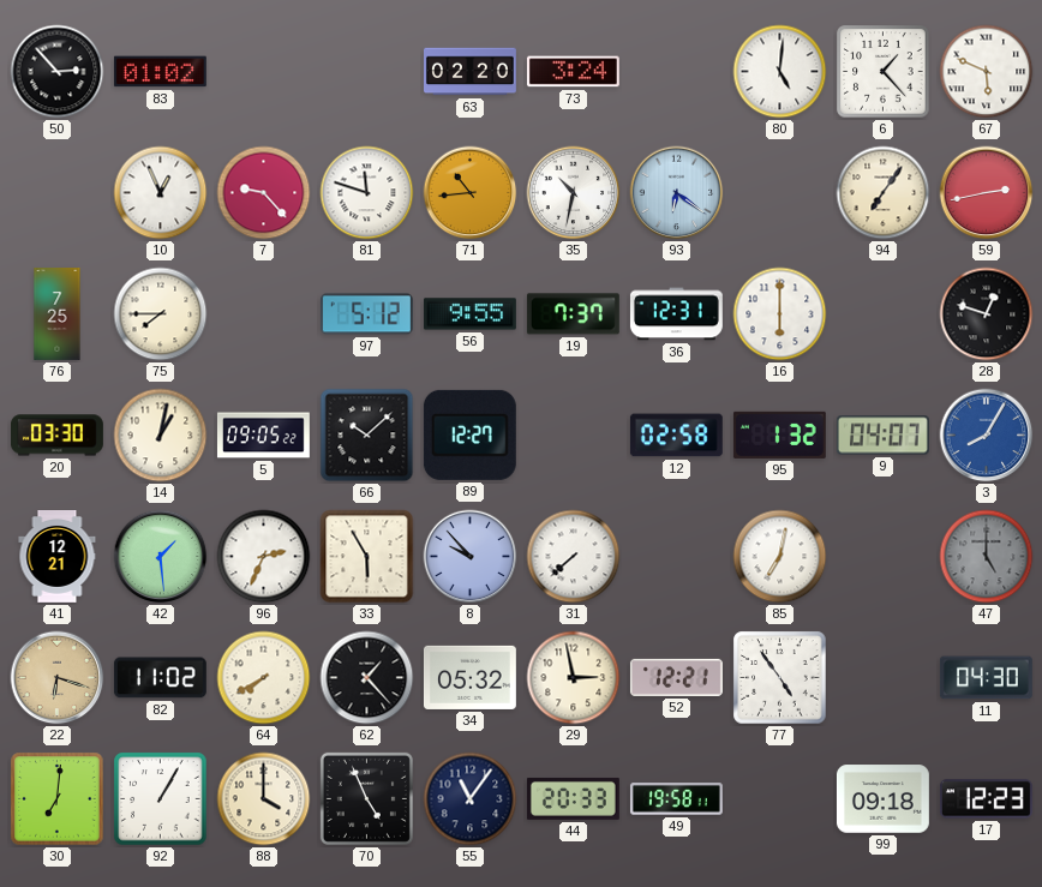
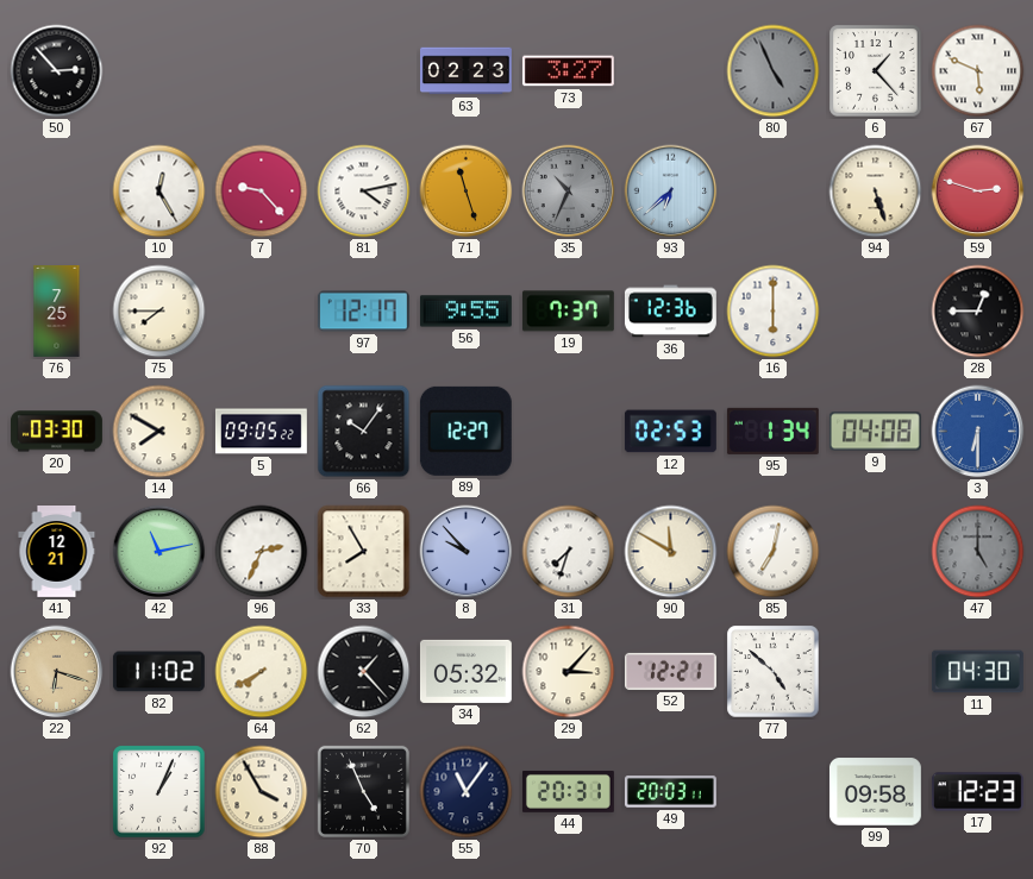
83: 01:02 -> none (160, 72)
63: 02:20 -> 02:23 (467, 71)
73: 3:24 -> 3:27 (568, 71)
80: 5:01 -> 4:56 (774, 71)
80 dial: white -> grey (774, 71)
10: 12:56 -> 12:25 (159, 192)
81: 11:48 -> 4:13 (364, 192)
71: 10:44 -> 11:27 (467, 192)
35: 10:32 -> 10:34 (569, 192)
35 dial: white -> grey (569, 192)
93: 6:21 -> 6:38 (671, 192)
94: 7:06 -> 5:27 (876, 192)
59: 2:43 -> 2:48 (978, 192)
97: 5:12 -> 12:17 (363, 312)
36: 12:31 -> 12:36 (670, 312)
28: 12:48 -> 12:45 (978, 312)
14: 1:02 -> 7:50 (159, 432)
66: 10:08 -> 10:06 (364, 432)
12: 02:58 -> 02:53 (670, 432)
95: 1:32 -> 1:34 (772, 431)
9: 04:07 -> 04:08 (875, 432)
3: 8:05 -> 6:30 (978, 432)
42: 1:29 -> 11:13 (159, 552)
33: 5:55 -> 7:55 (364, 552)
31: 7:38 -> 7:33 (569, 552)
90: none -> 11:50 (671, 552)
29: 2:58 -> 3:07 (569, 672)
77: 4:54 -> 4:52 (774, 672)
30: 7:01 -> none (58, 799)
92: 1:05 -> 1:04 (159, 792)
88: 4:00 -> 3:55 (262, 792)
44: 20:33 -> 20:31 (568, 791)
49: 19:58 -> 20:03 (670, 792)
99: 09:18 -> 09:58 (875, 792)
